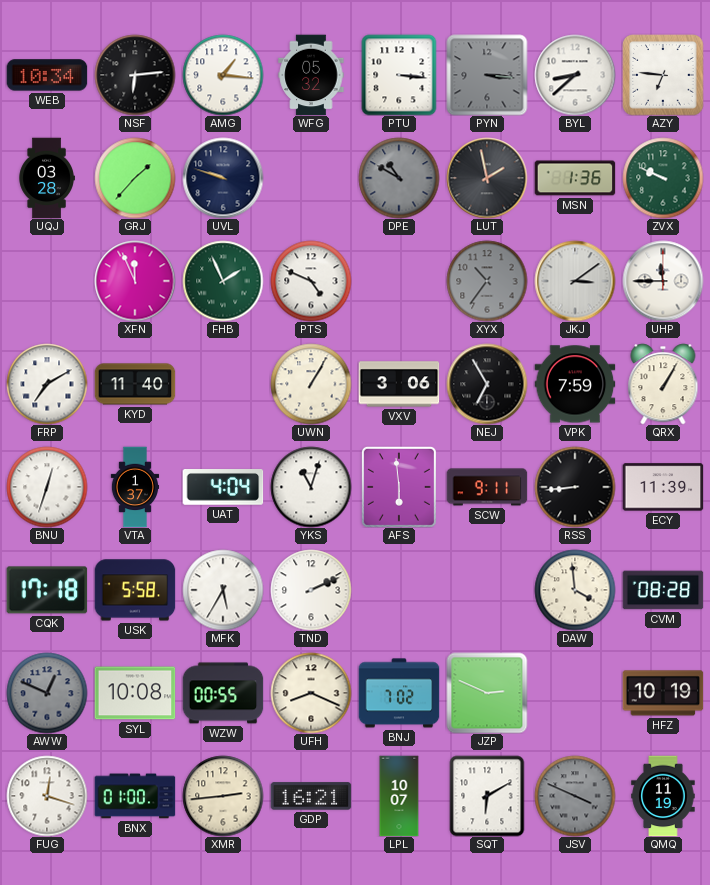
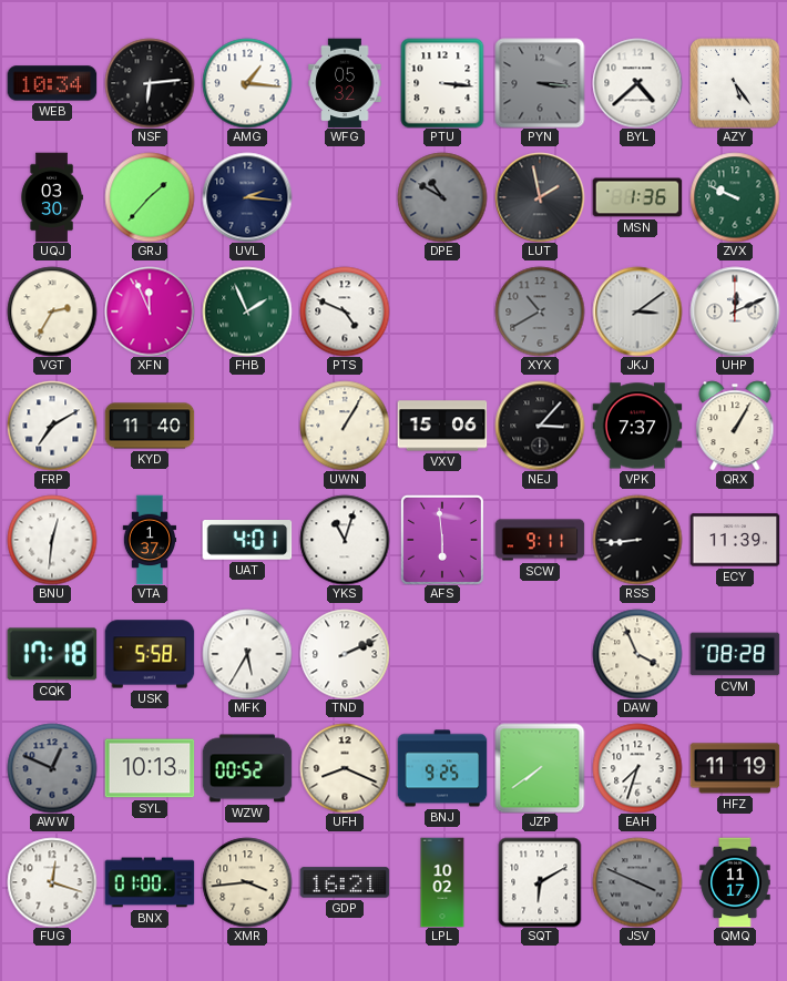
BYL: 8:38 -> 4:38 (637, 83)
AZY: 6:46 -> 5:24 (735, 83)
UQJ: 03:28 -> 03:30 (52, 197)
UVL: 9:48 -> 2:16 (247, 197)
VGT: none -> 2:35 (52, 311)
XYX: 10:36 -> 10:40 (540, 311)
UHP: 11:45 -> 12:11 (735, 311)
VXV: 3:06 -> 15:06 (442, 426)
NEJ: 6:55 -> 3:07 (540, 426)
VPK: 7:59 -> 7:37 (637, 426)
BNU: 12:33 -> 12:31 (52, 540)
UAT: 4:04 -> 4:01 (247, 541)
DAW: 3:59 -> 3:56 (637, 654)
SYL: 10:08 -> 10:13 (150, 768)
WZW: 00:55 -> 00:52 (247, 768)
BNJ: 7:02 -> 9:25 (442, 768)
JZP: 2:49 -> 7:39 (540, 768)
EAH: none -> 7:33 (637, 768)
HFZ: 10:19 -> 11:19 (735, 768)
XMR: 2:44 -> 3:44 (247, 882)
LPL: 10:07 -> 10:02 (442, 882)
QMQ: 11:19 -> 11:17 (735, 882)
